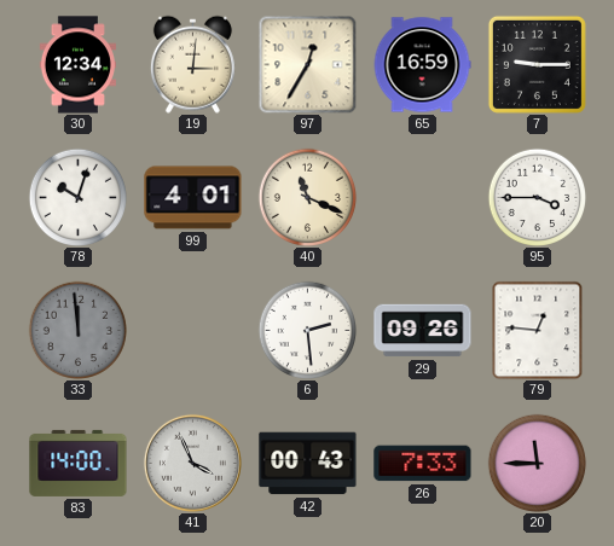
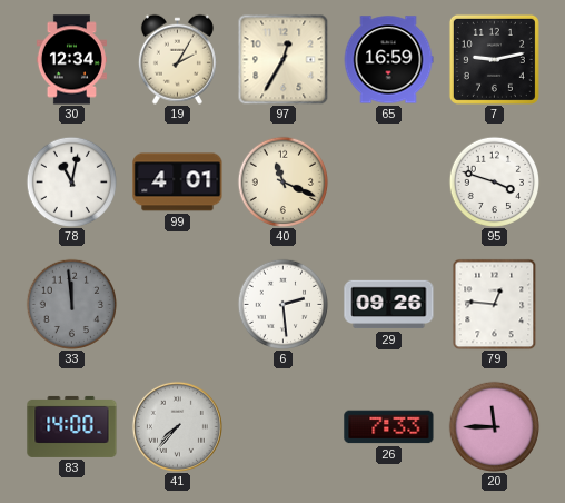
19: 3:01 -> 2:05 (177, 59)
7: 9:15 -> 9:13 (494, 59)
78: 10:03 -> 11:02 (71, 181)
95: 3:45 -> 3:48 (494, 181)
41: 3:56 -> 7:37 (177, 426)
42: 00:43 -> none (308, 464)
